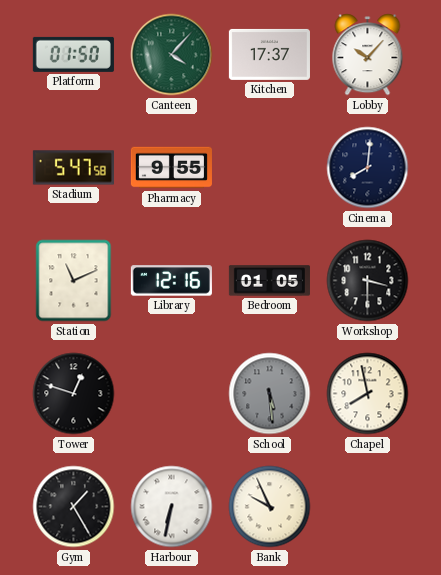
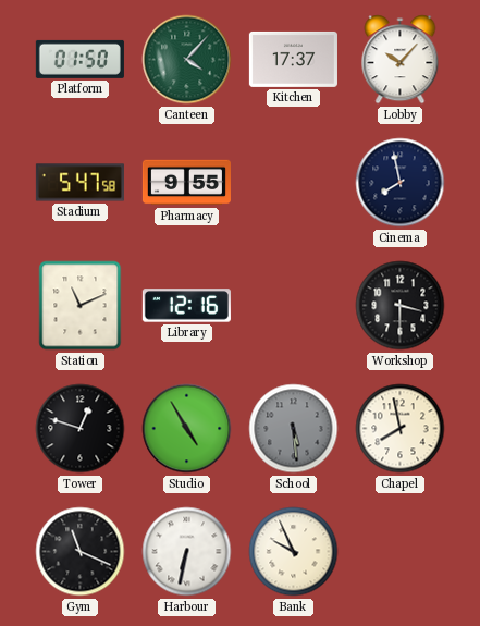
Cinema: 8:01 -> 7:58 (401, 183)
Bedroom: 01:05 -> none (269, 281)
Studio: none -> 4:55 (187, 429)
Gym: 1:25 -> 11:19 (81, 552)
